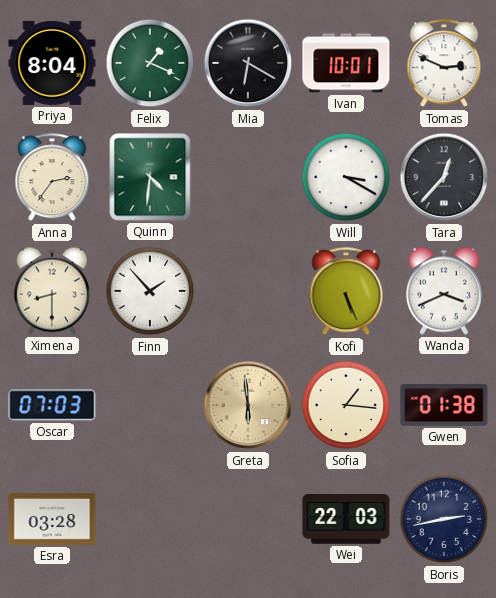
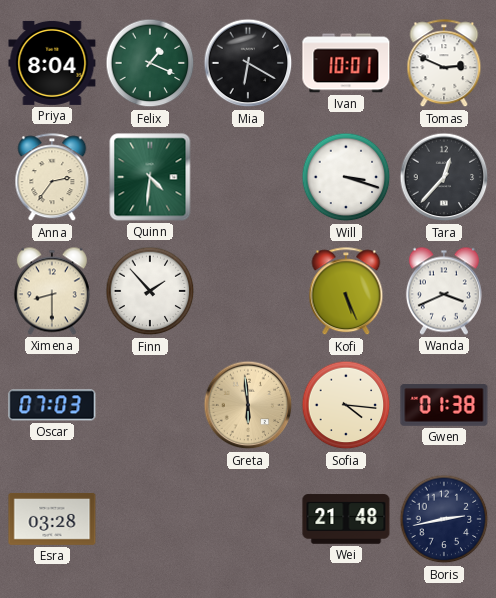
Will: 3:20 -> 3:18 (346, 177)
Sofia: 1:16 -> 4:16 (346, 405)
Wei: 22:03 -> 21:48 (346, 519)
